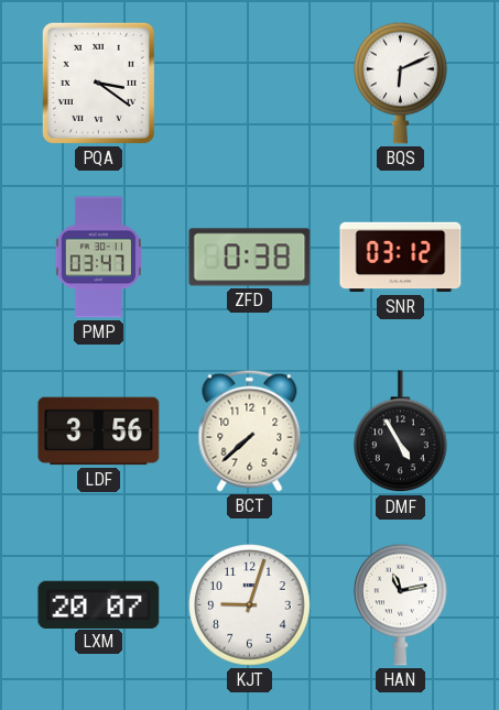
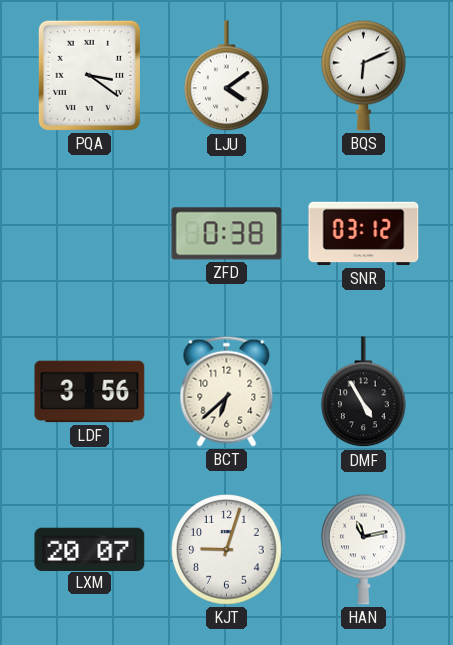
LJU: none -> 4:09 (227, 76)
PMP: 03:47 -> none (98, 258)
BCT: 7:38 -> 6:38 (227, 391)
